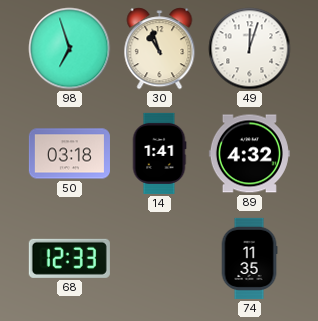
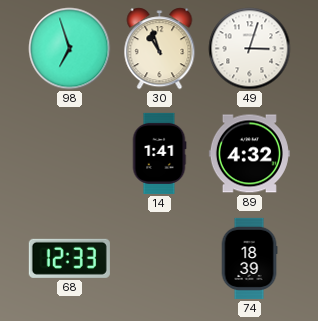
49: 12:03 -> 3:03 (250, 49)
50: 03:18 -> none (69, 154)
74: 11:35 -> 18:39 (249, 258)
